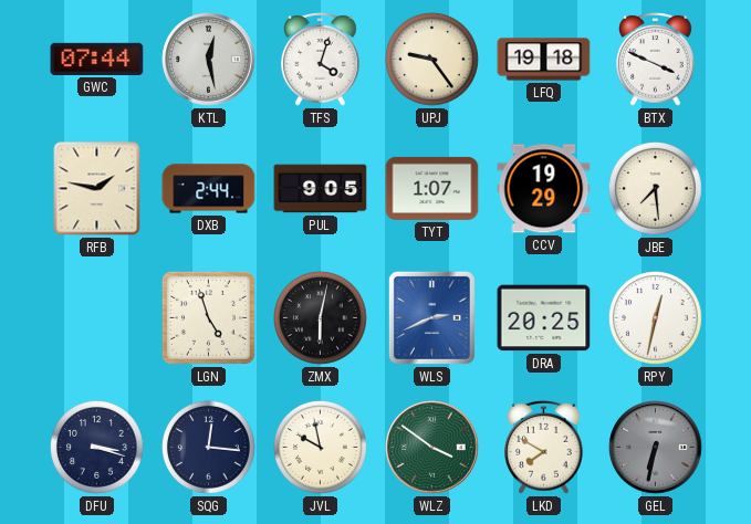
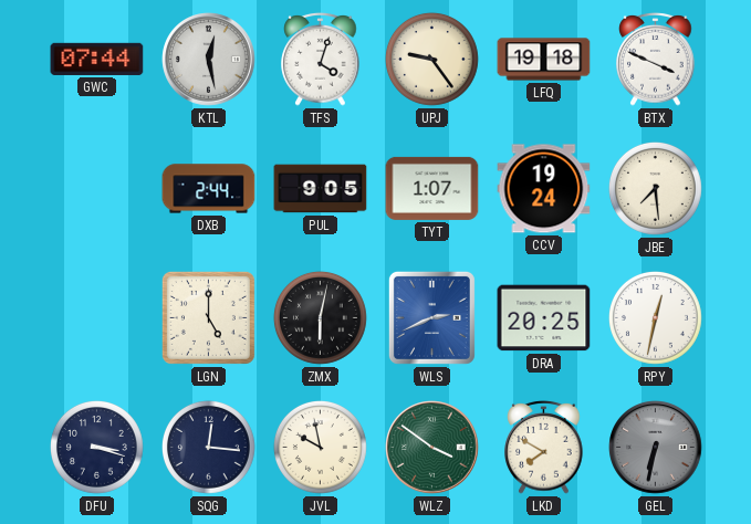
RFB: 1:47 -> none (97, 189)
CCV: 19:29 -> 19:24 (544, 189)
LGN: 4:57 -> 5:00 (208, 317)
